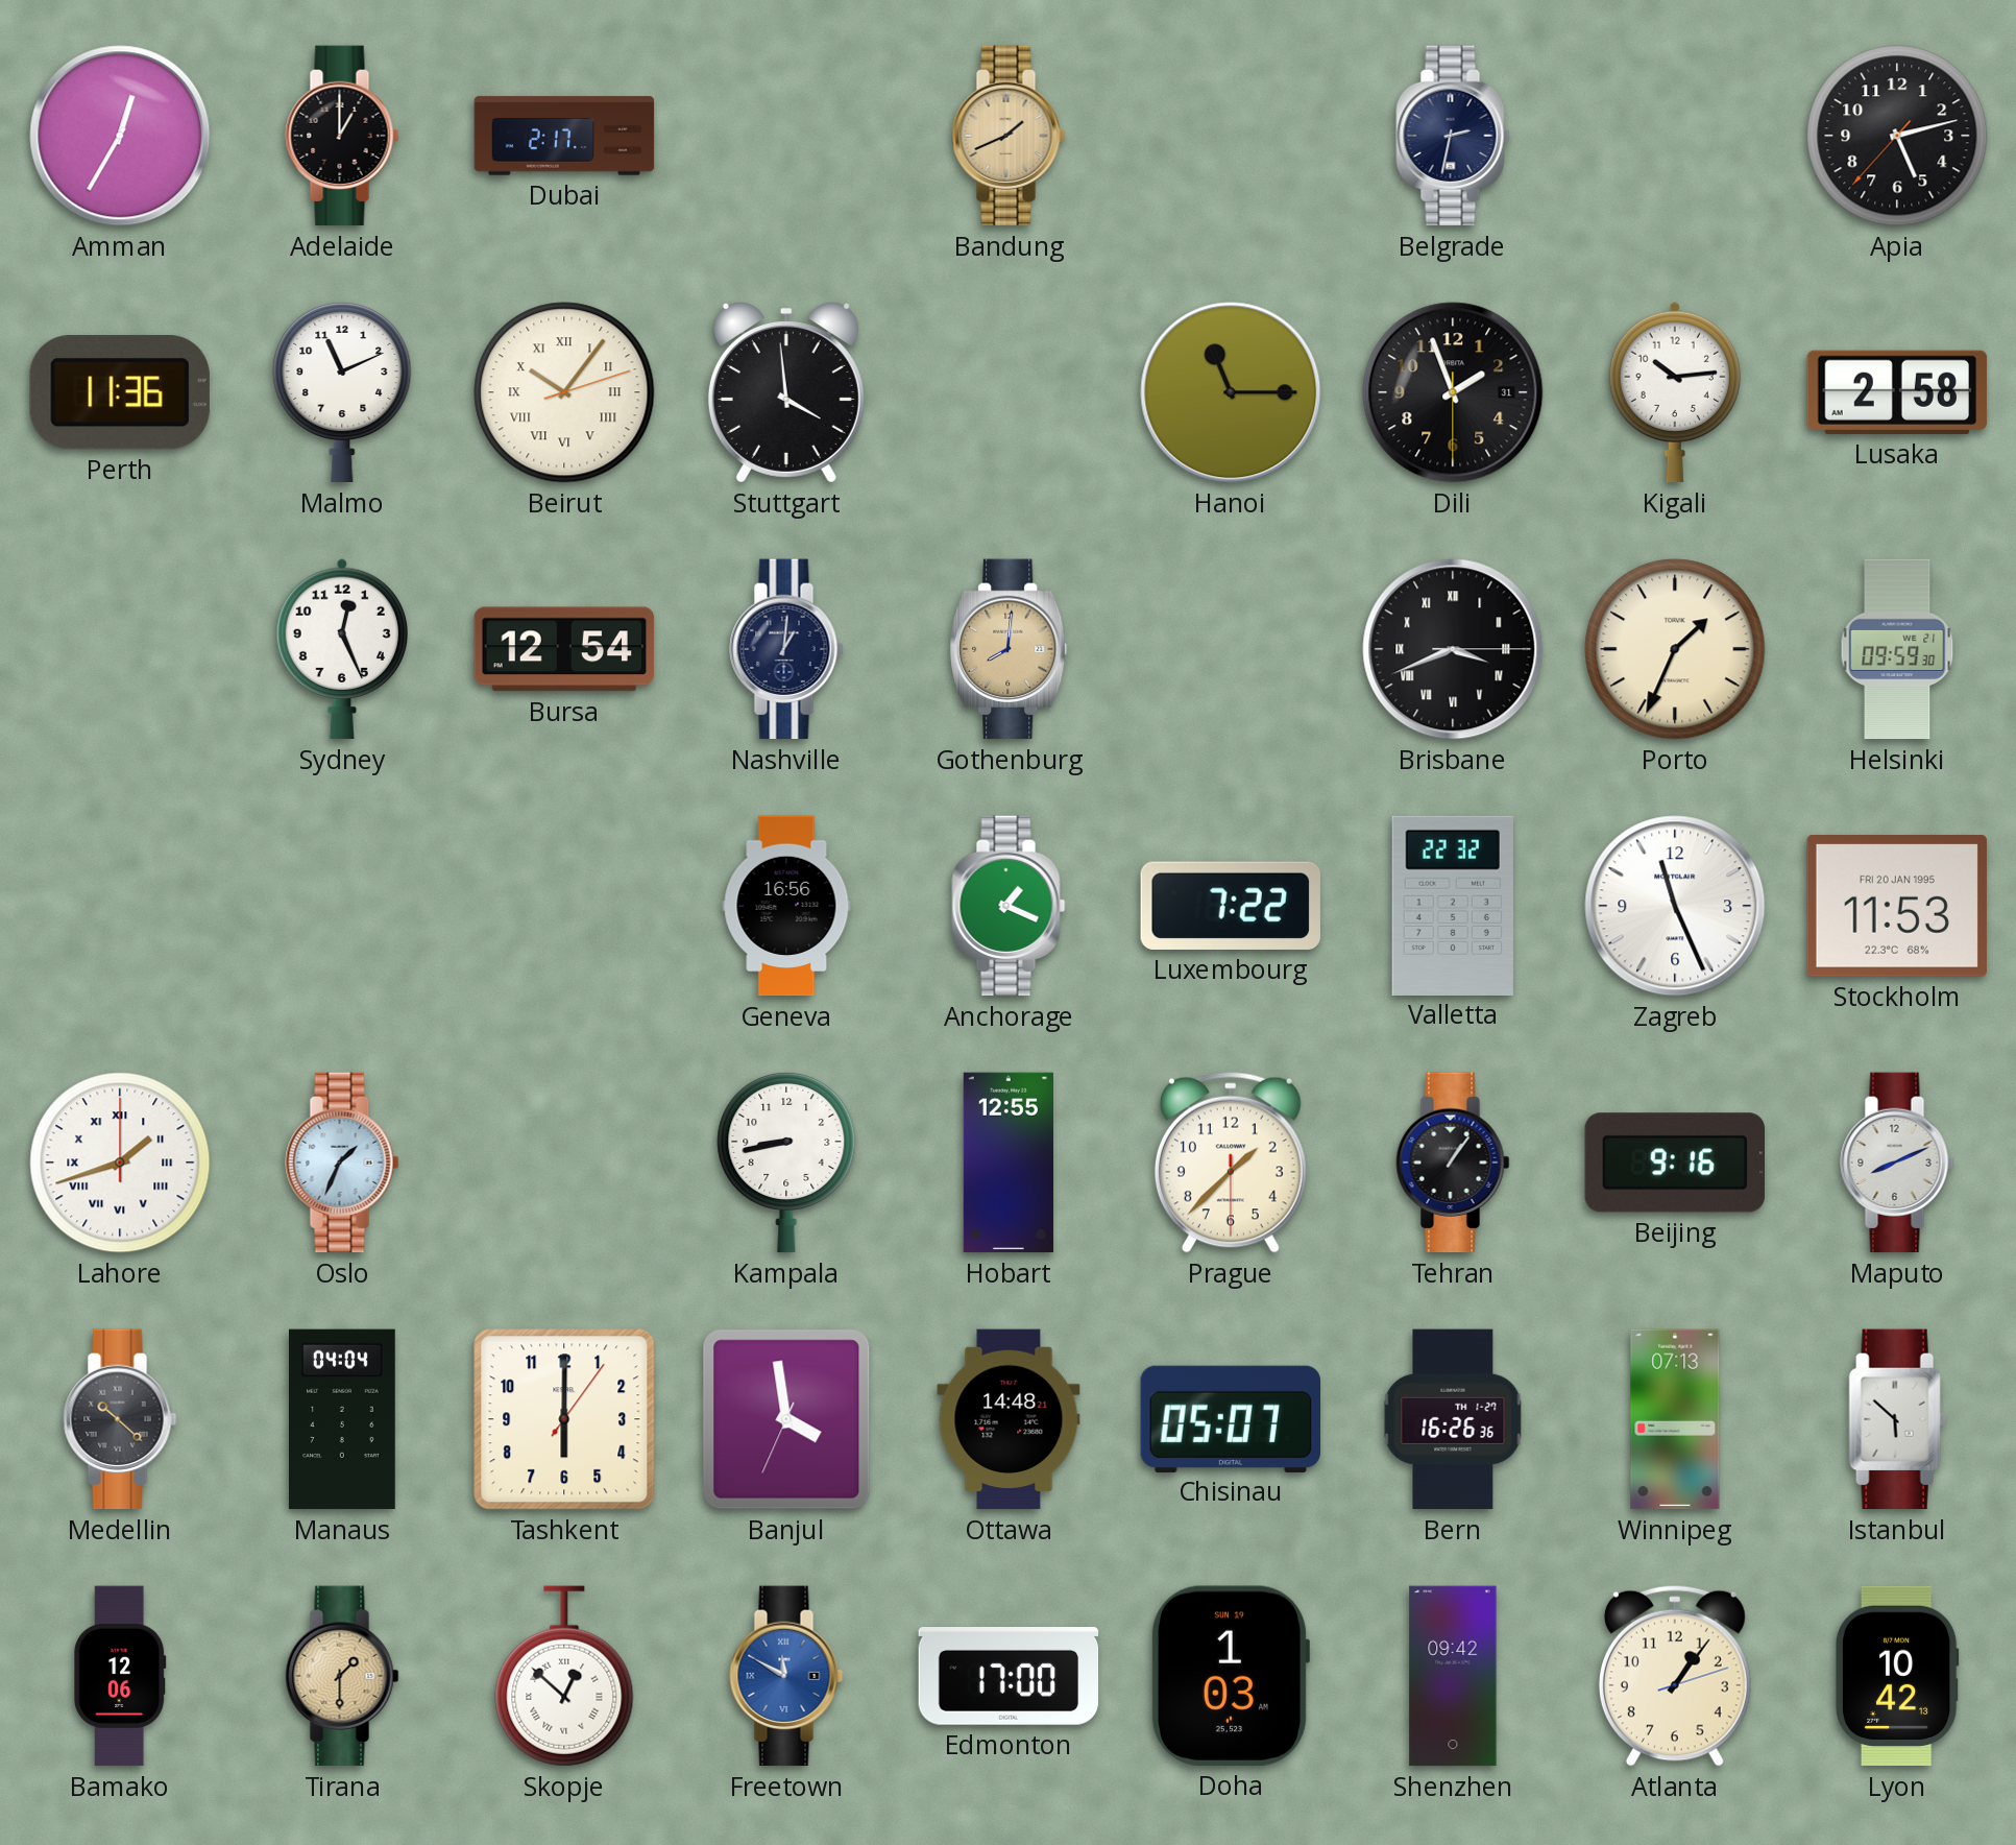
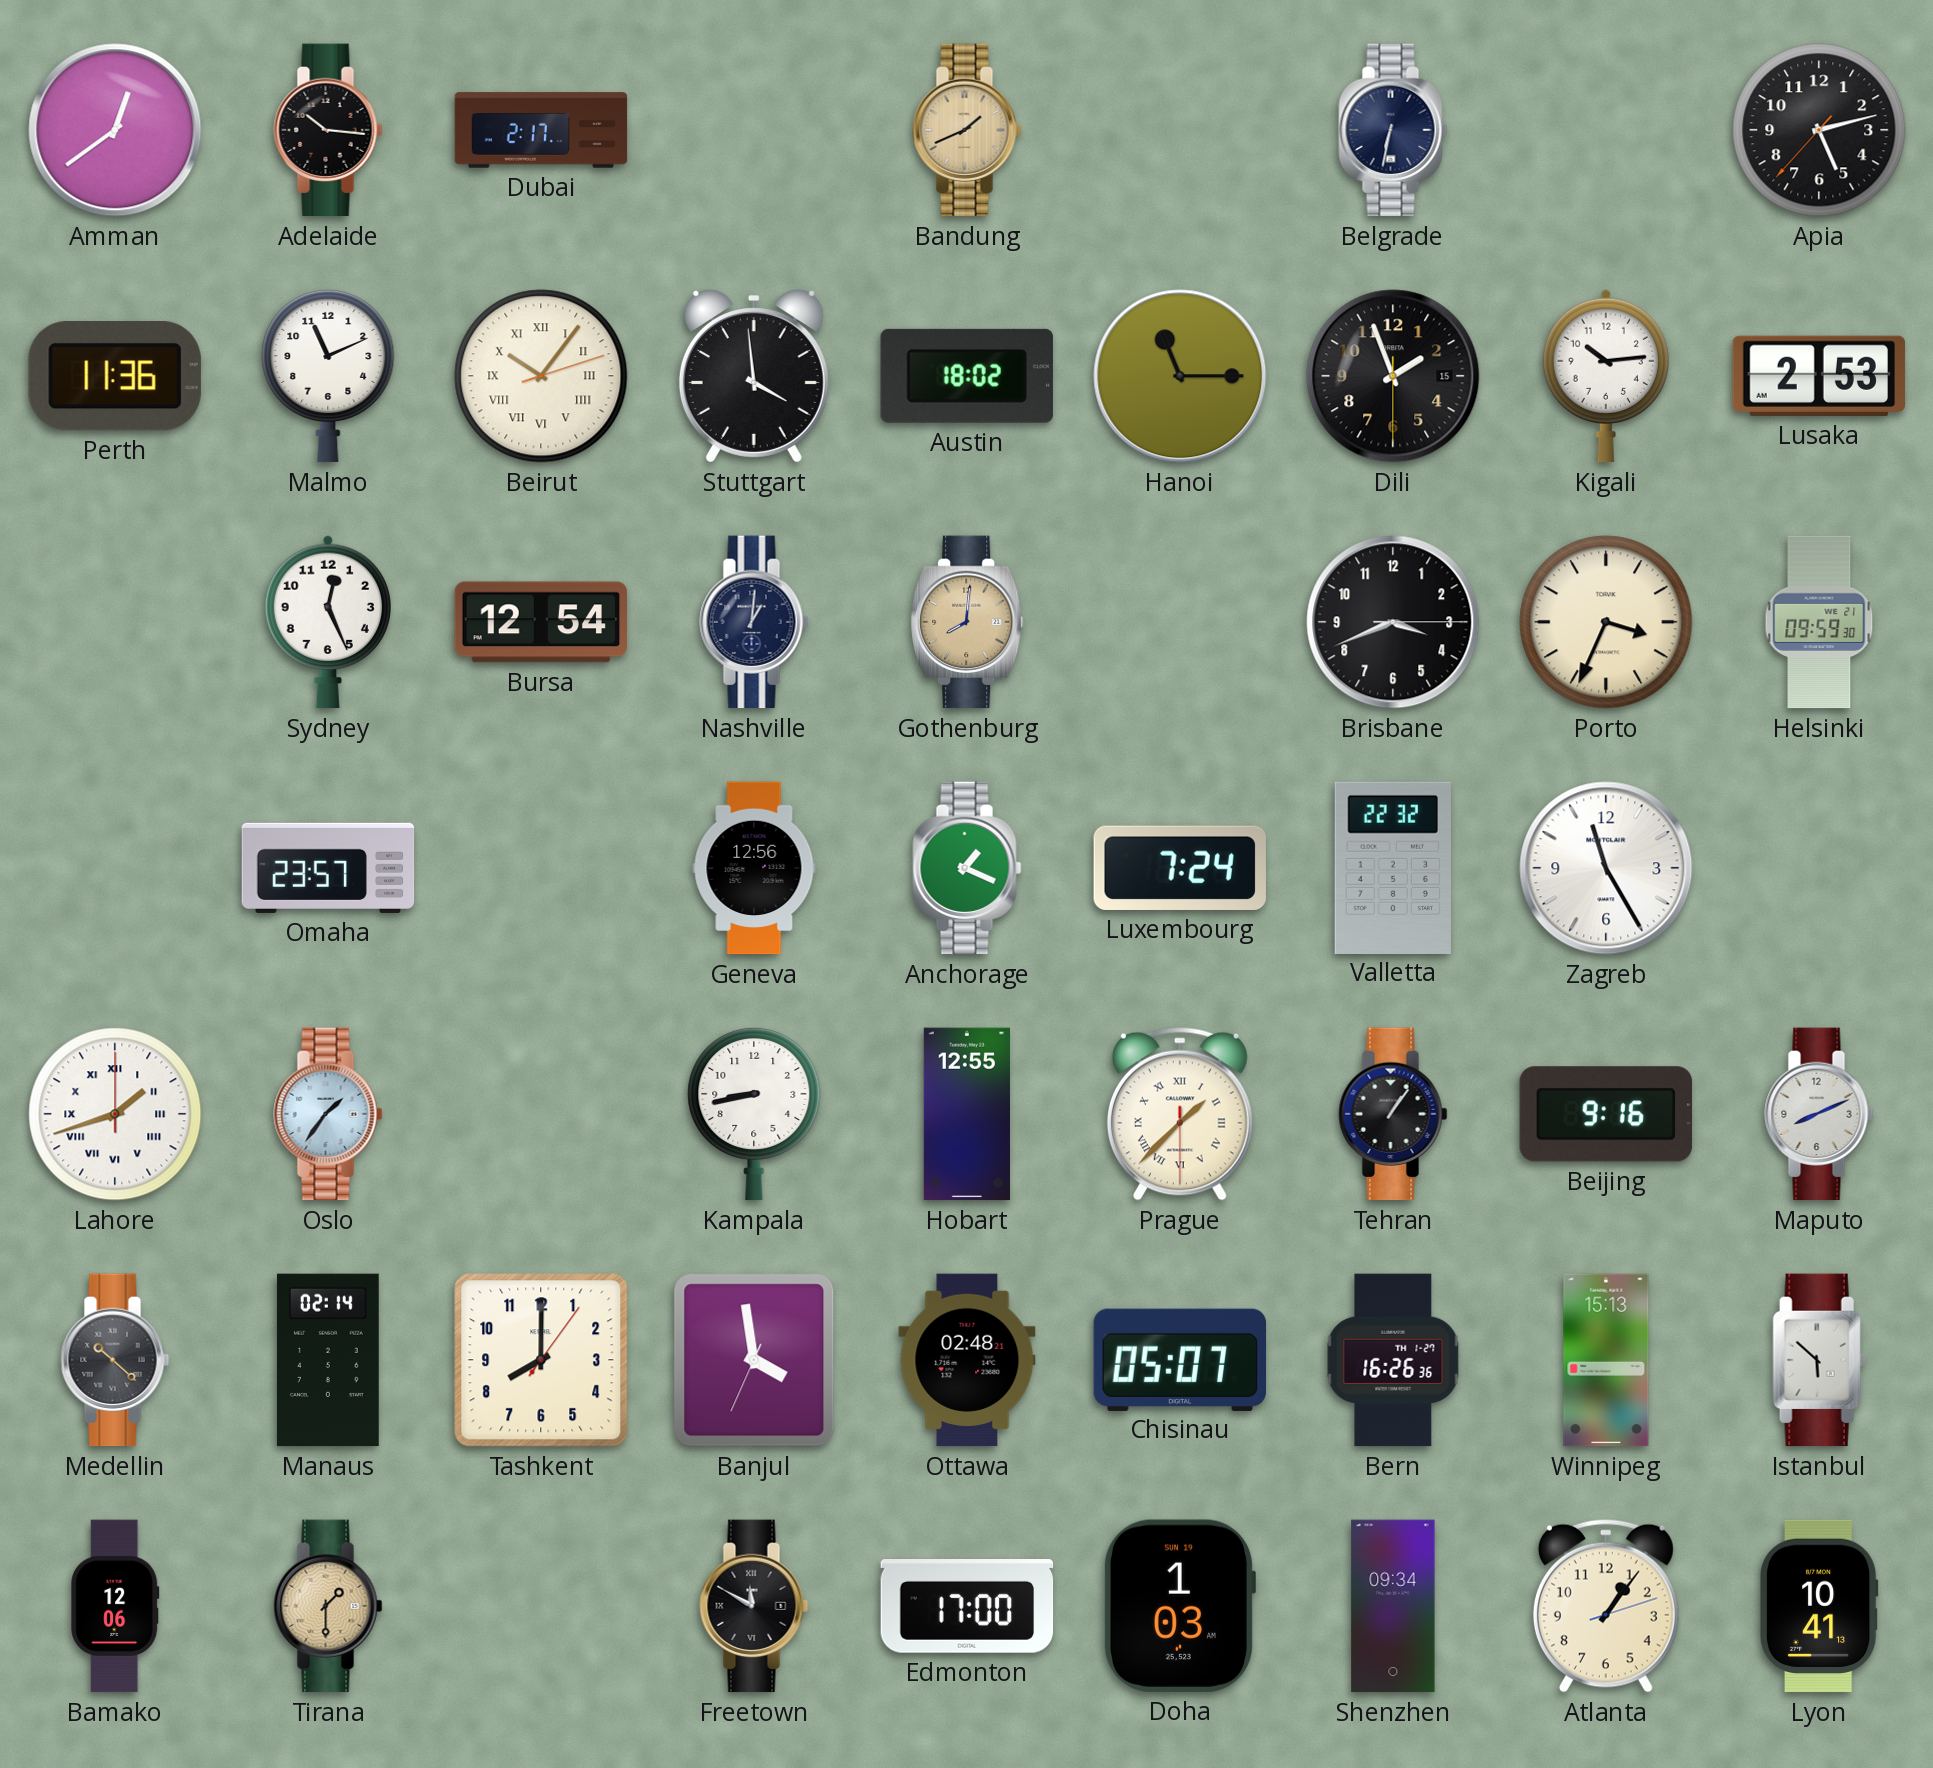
Amman: 12:35 -> 12:39 (115, 130)
Adelaide: 1:00 -> 10:16 (328, 130)
Belgrade: 2:32 -> 6:32 (1393, 130)
Austin: none -> 18:02 (967, 376)
Dili date: 31 -> 15 (1393, 376)
Lusaka: 2:58 -> 2:53 (1819, 376)
Brisbane numerals: Roman -> Arabic (1393, 622)
Porto: 1:34 -> 3:34 (1606, 622)
Omaha: none -> 23:57 (328, 868)
Geneva: 16:56 -> 12:56 (754, 868)
Luxembourg: 7:22 -> 7:24 (1180, 868)
Zagreb: 11:26 -> 11:25 (1606, 868)
Stockholm: 11:53 -> none (1897, 907)
Oslo: 1:34 -> 1:36 (328, 1114)
Prague numerals: Arabic -> Roman (1180, 1114)
Manaus: 04:04 -> 02:14 (328, 1360)
Tashkent: 6:00 -> 8:00 (541, 1360)
Ottawa: 14:48 -> 02:48 (967, 1360)
Winnipeg: 07:13 -> 15:13 (1606, 1360)
Skopje: 12:52 -> none (564, 1676)
Freetown dial: blue -> black (754, 1606)
Shenzhen: 09:42 -> 09:34 (1393, 1606)
Lyon: 10:42 -> 10:41 (1819, 1606)
